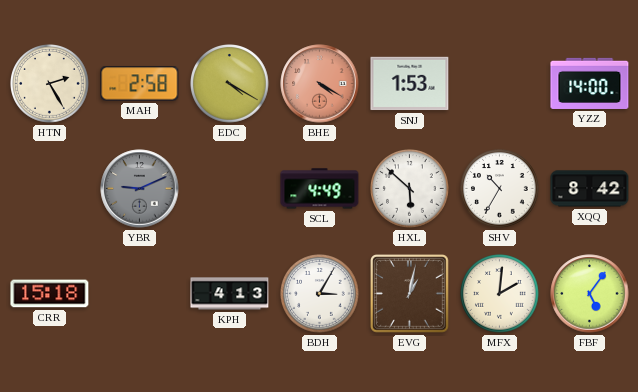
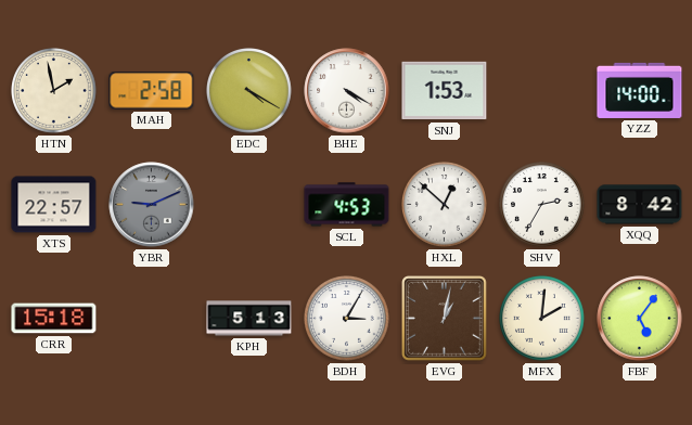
HTN: 2:25 -> 1:58 (54, 91)
BHE dial: salmon -> white (347, 91)
XTS: none -> 22:57 (54, 205)
SCL: 4:49 -> 4:53 (347, 205)
HXL: 5:52 -> 12:52 (445, 205)
SHV: 10:35 -> 2:35 (542, 205)
KPH: 4:13 -> 5:13 (249, 319)
